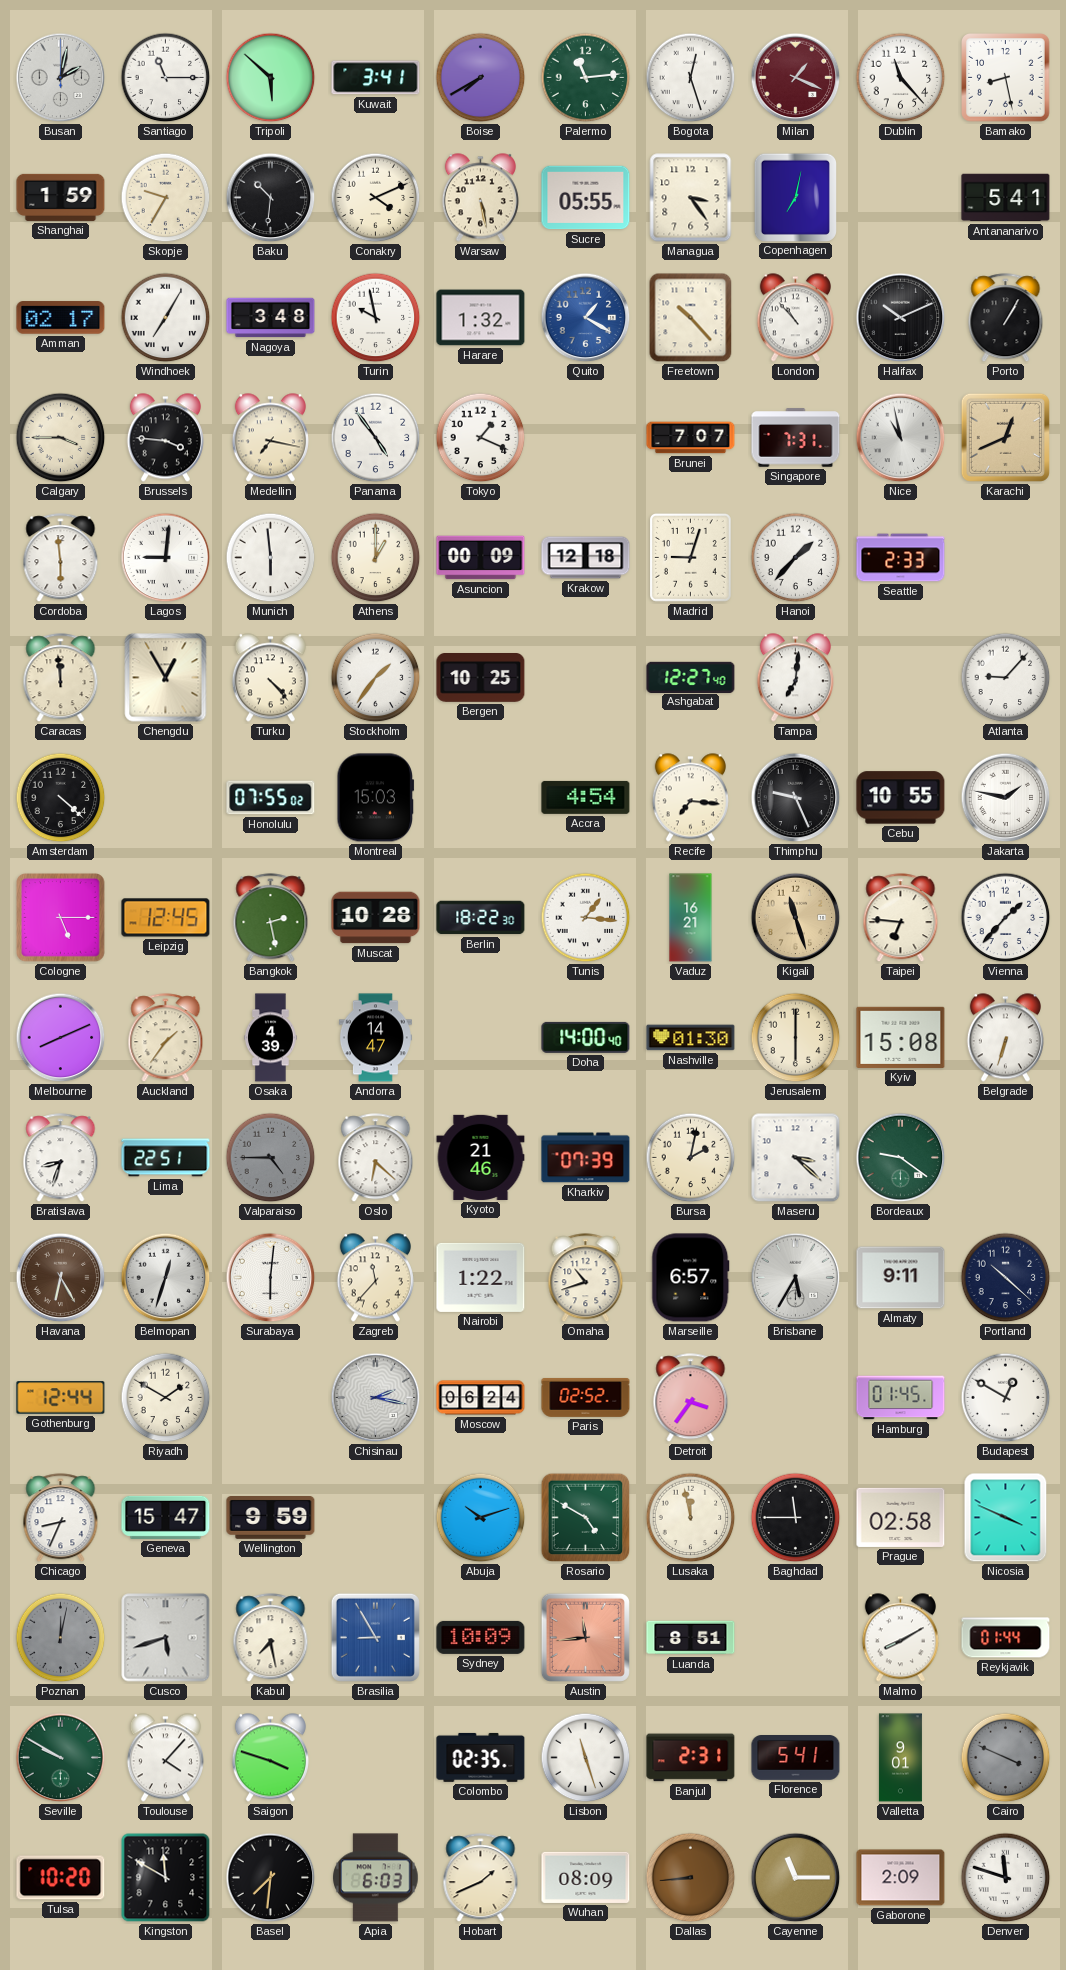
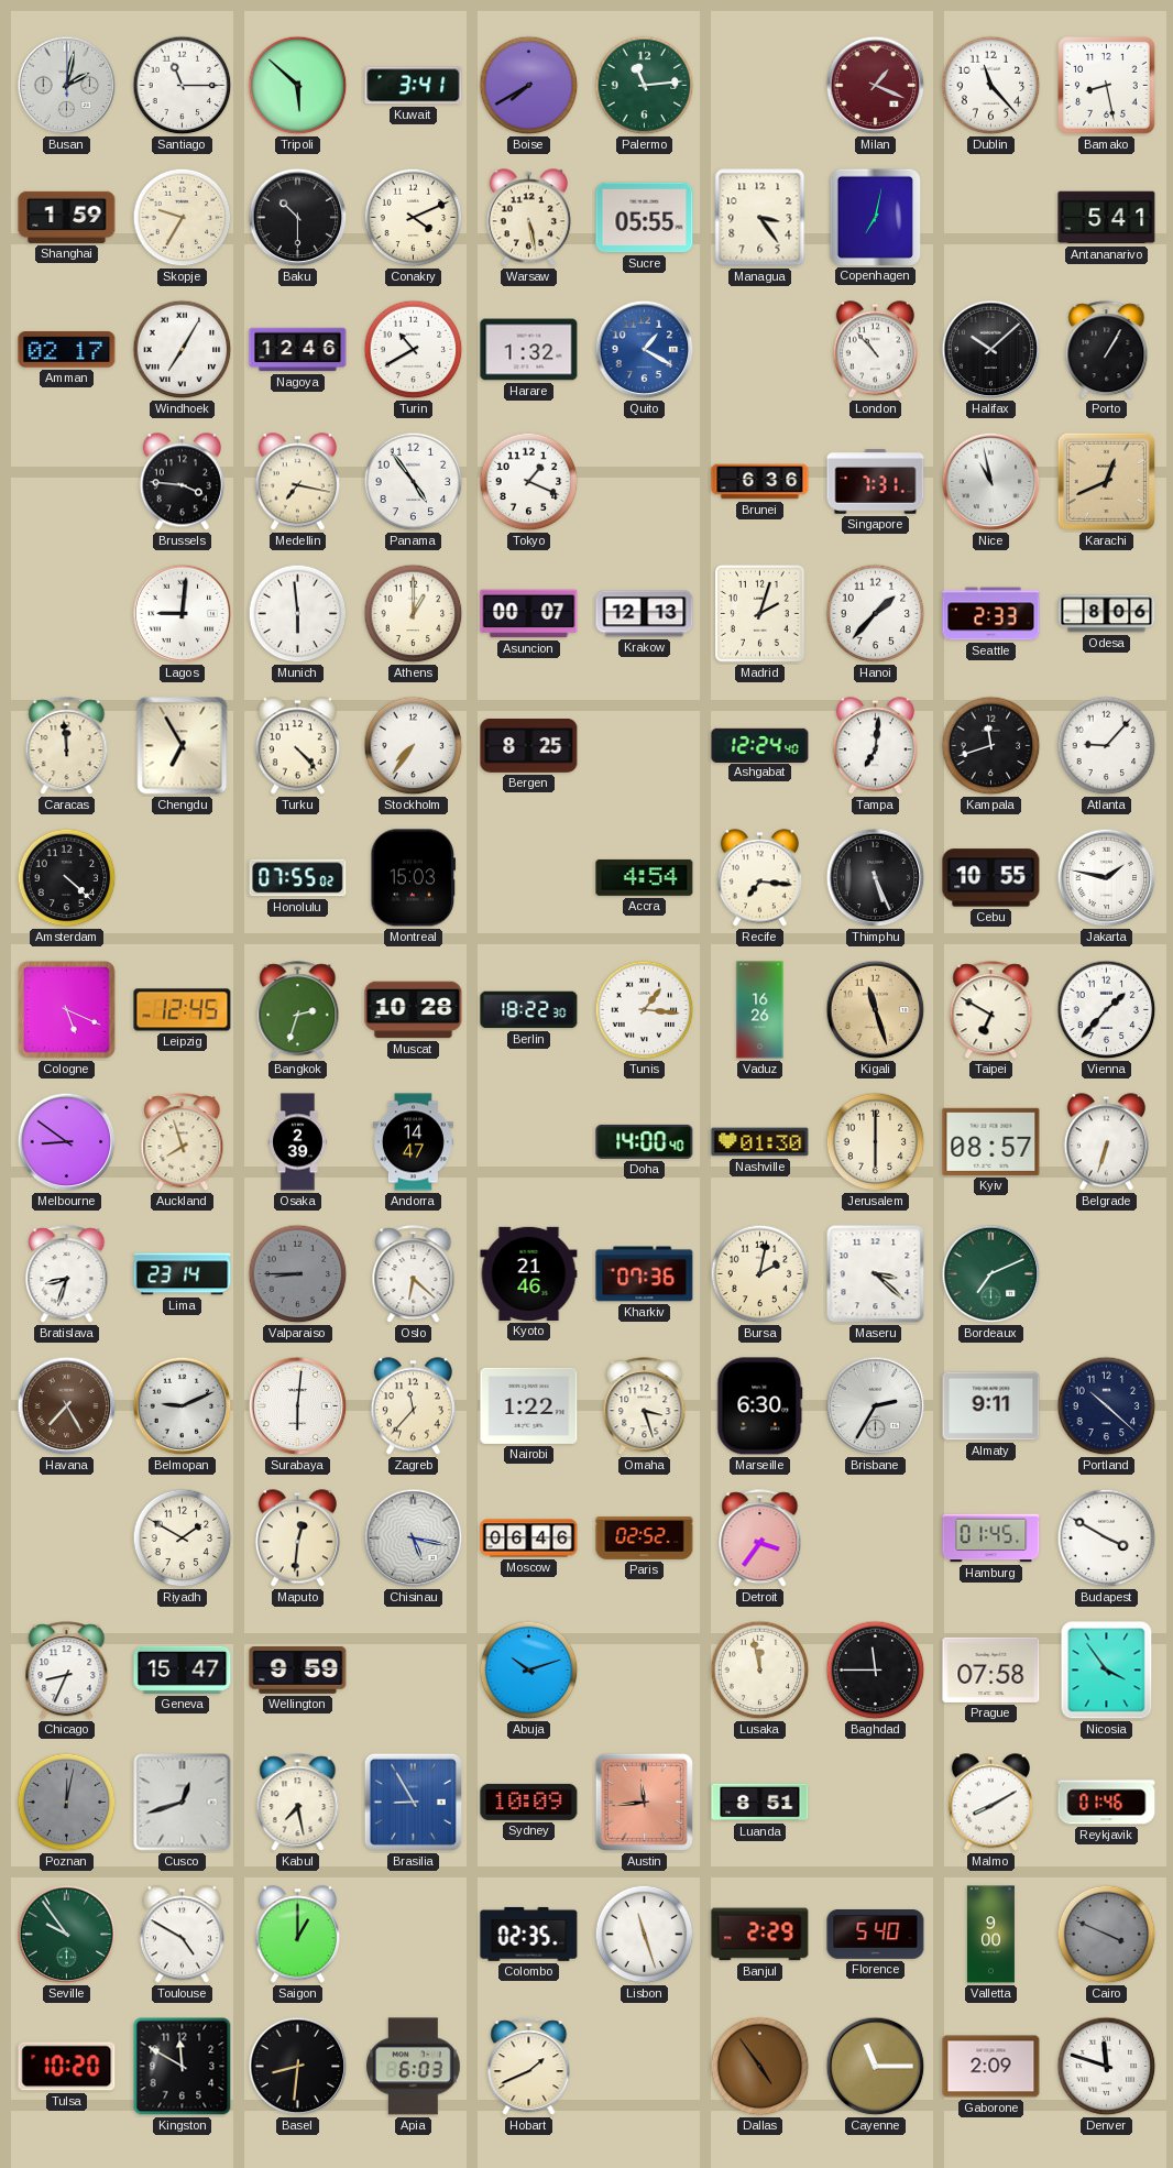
Bogota: 12:27 -> none (691, 78)
Baku: 10:31 -> 10:30 (298, 218)
Nagoya: 3:48 -> 12:46 (298, 350)
Turin: 9:58 -> 10:40 (414, 350)
Freetown: 10:23 -> none (691, 318)
Halifax: 10:11 -> 10:08 (991, 350)
Calgary: 3:45 -> none (61, 438)
Brunei: 7:07 -> 6:36 (760, 482)
Cordoba: 5:59 -> none (61, 558)
Asuncion: 00:09 -> 00:07 (529, 614)
Krakow: 12:18 -> 12:13 (645, 614)
Madrid: 9:03 -> 2:03 (759, 614)
Odesa: none -> 8:06 (1107, 614)
Chengdu: 12:55 -> 6:55 (183, 746)
Stockholm: 1:36 -> 7:36 (414, 746)
Bergen: 10:25 -> 8:25 (529, 746)
Ashgabat: 12:27 -> 12:24 (760, 745)
Kampala: none -> 11:42 (991, 746)
Thimphu: 9:26 -> 5:26 (876, 878)
Cologne: 5:15 -> 5:19 (67, 1010)
Bangkok: 2:28 -> 2:33 (298, 1010)
Vaduz: 16:21 -> 16:26 (760, 1010)
Taipei: 6:46 -> 6:50 (991, 1010)
Melbourne: 8:11 -> 8:51 (67, 1142)
Auckland: 1:36 -> 7:57 (183, 1142)
Osaka: 4:39 -> 2:39 (298, 1142)
Kyiv: 15:08 -> 08:57 (991, 1141)
Lima: 22:51 -> 23:14 (183, 1274)
Valparaiso: 4:45 -> 8:45 (298, 1274)
Kharkiv: 07:39 -> 07:36 (645, 1274)
Bordeaux: 9:21 -> 7:11 (991, 1274)
Havana: 6:25 -> 7:25 (67, 1406)
Belmopan: 12:33 -> 9:11 (183, 1406)
Omaha: 10:42 -> 3:27 (645, 1406)
Marseille: 6:57 -> 6:30 (760, 1406)
Brisbane: 5:35 -> 2:35 (876, 1406)
Gothenburg: 12:44 -> none (61, 1398)
Maputo: none -> 12:31 (297, 1539)
Chisinau: 2:17 -> 5:17 (414, 1539)
Moscow: 06:24 -> 06:46 (529, 1539)
Budapest: 12:50 -> 3:50 (1107, 1539)
Rosario: 4:50 -> none (586, 1518)
Prague: 02:58 -> 07:58 (991, 1669)
Nicosia: 3:49 -> 3:54 (1107, 1671)
Cusco: 5:42 -> 12:42 (183, 1803)
Reykjavik: 01:44 -> 01:46 (1107, 1803)
Seville: 9:50 -> 9:54 (67, 1935)
Toulouse: 4:07 -> 4:50 (182, 1935)
Saigon: 3:48 -> 1:00 (297, 1935)
Banjul: 2:31 -> 2:29 (760, 1935)
Florence: 5:41 -> 5:40 (876, 1935)
Valletta: 9:01 -> 9:00 (990, 1935)
Basel: 7:31 -> 8:31 (298, 2067)
Wuhan: 08:09 -> none (586, 1877)
Dallas: 8:44 -> 4:54 (760, 2067)
